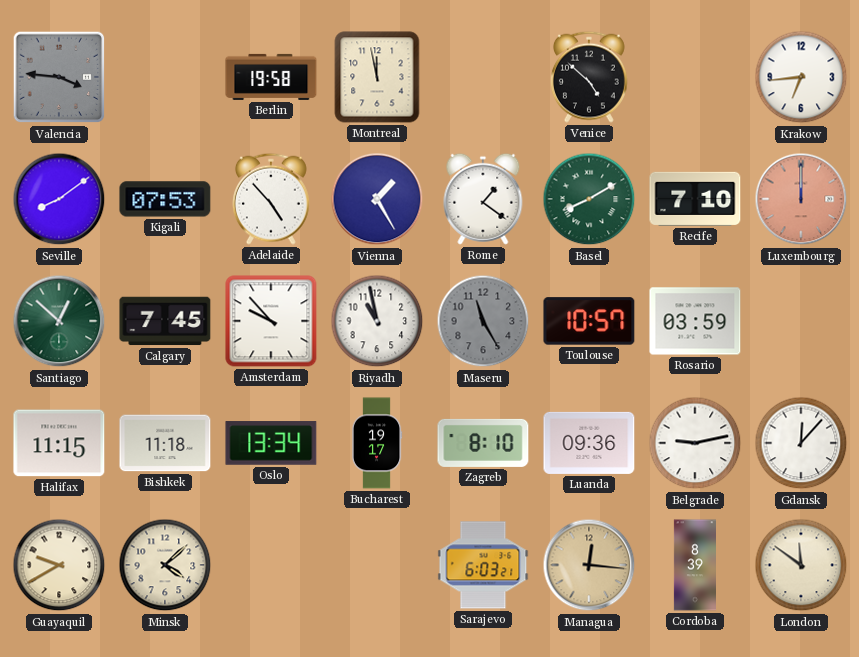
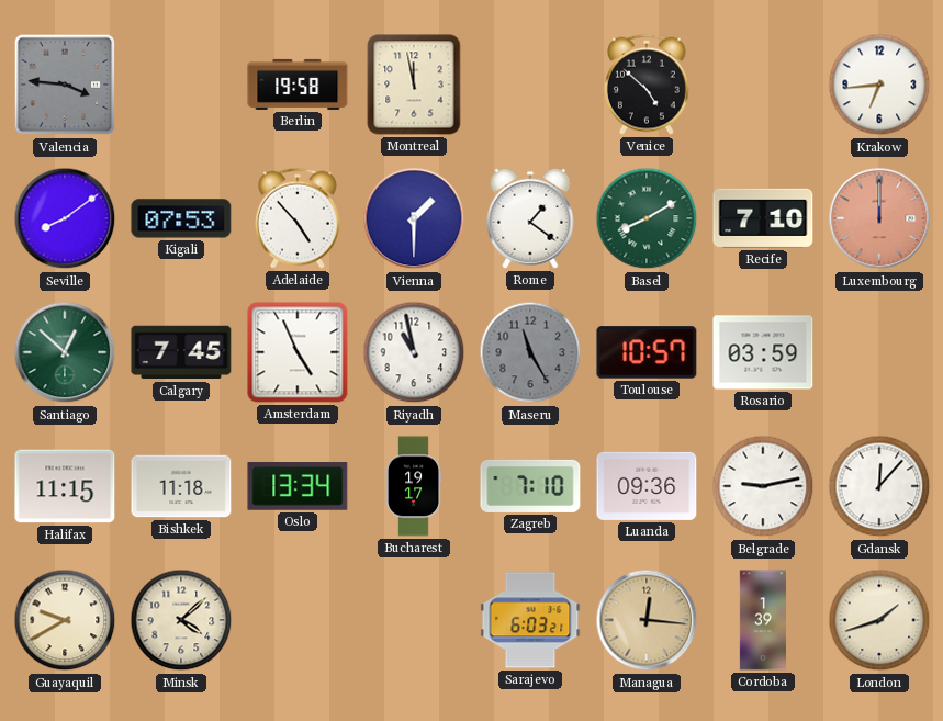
Vienna: 1:25 -> 1:30 (414, 218)
Amsterdam: 9:53 -> 4:56 (298, 352)
Zagreb: 8:10 -> 7:10 (530, 486)
Cordoba: 8:39 -> 1:39 (762, 620)
London: 11:51 -> 1:42 (879, 620)
